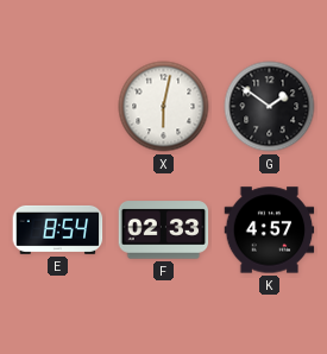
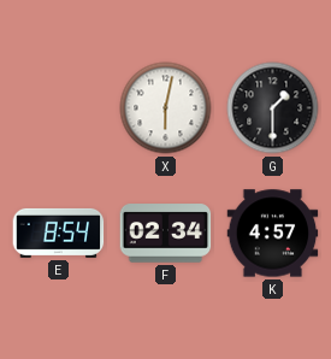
G: 1:51 -> 1:30 (273, 108)
F: 02:33 -> 02:34 (166, 234)
